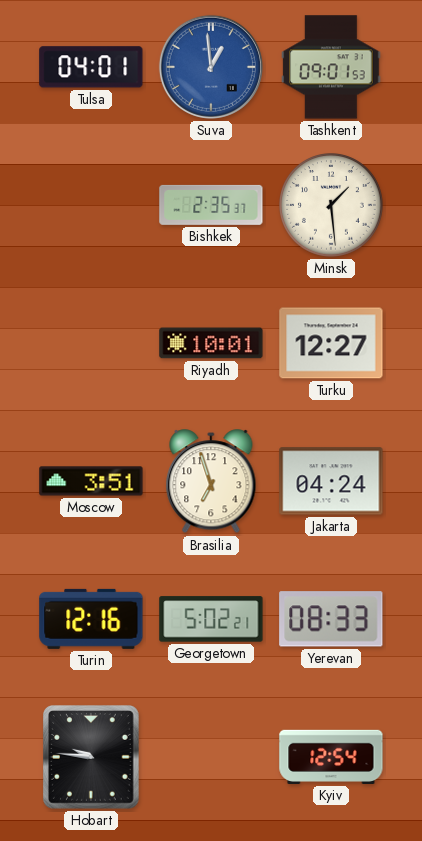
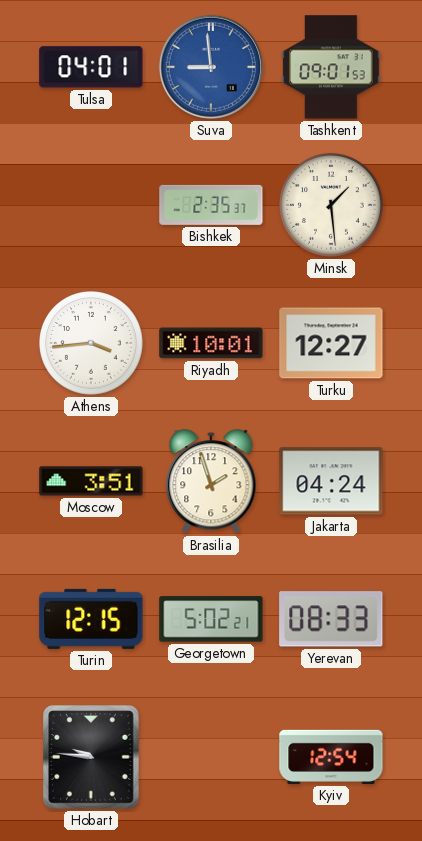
Suva: 12:59 -> 8:59 (211, 67)
Athens: none -> 3:44 (92, 344)
Brasilia: 6:57 -> 1:57 (211, 482)
Turin: 12:16 -> 12:15 (91, 619)
